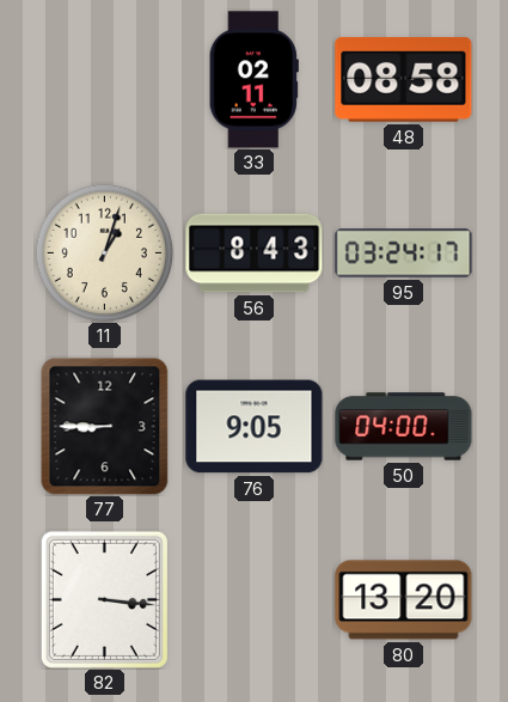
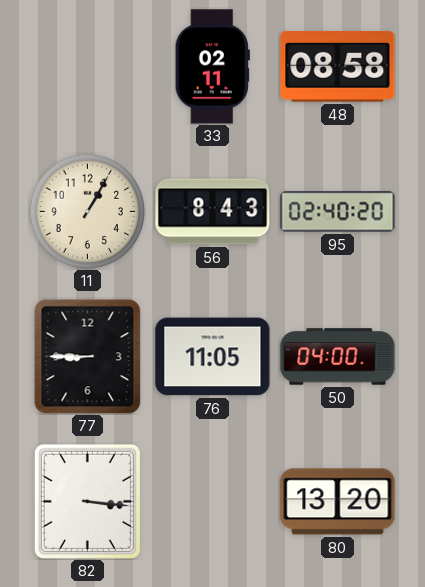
11: 1:03 -> 1:05 (87, 211)
95: 03:24 -> 02:40 (338, 212)
76: 9:05 -> 11:05 (213, 357)
